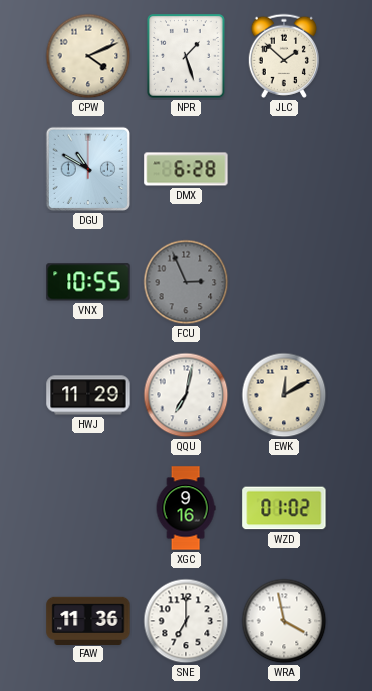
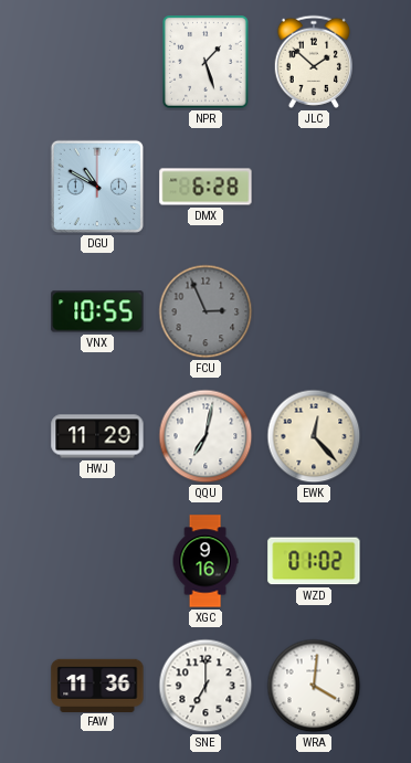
CPW: 4:11 -> none (88, 56)
EWK: 12:10 -> 12:23 (314, 436)
WRA: 3:58 -> 4:01 (314, 686)
